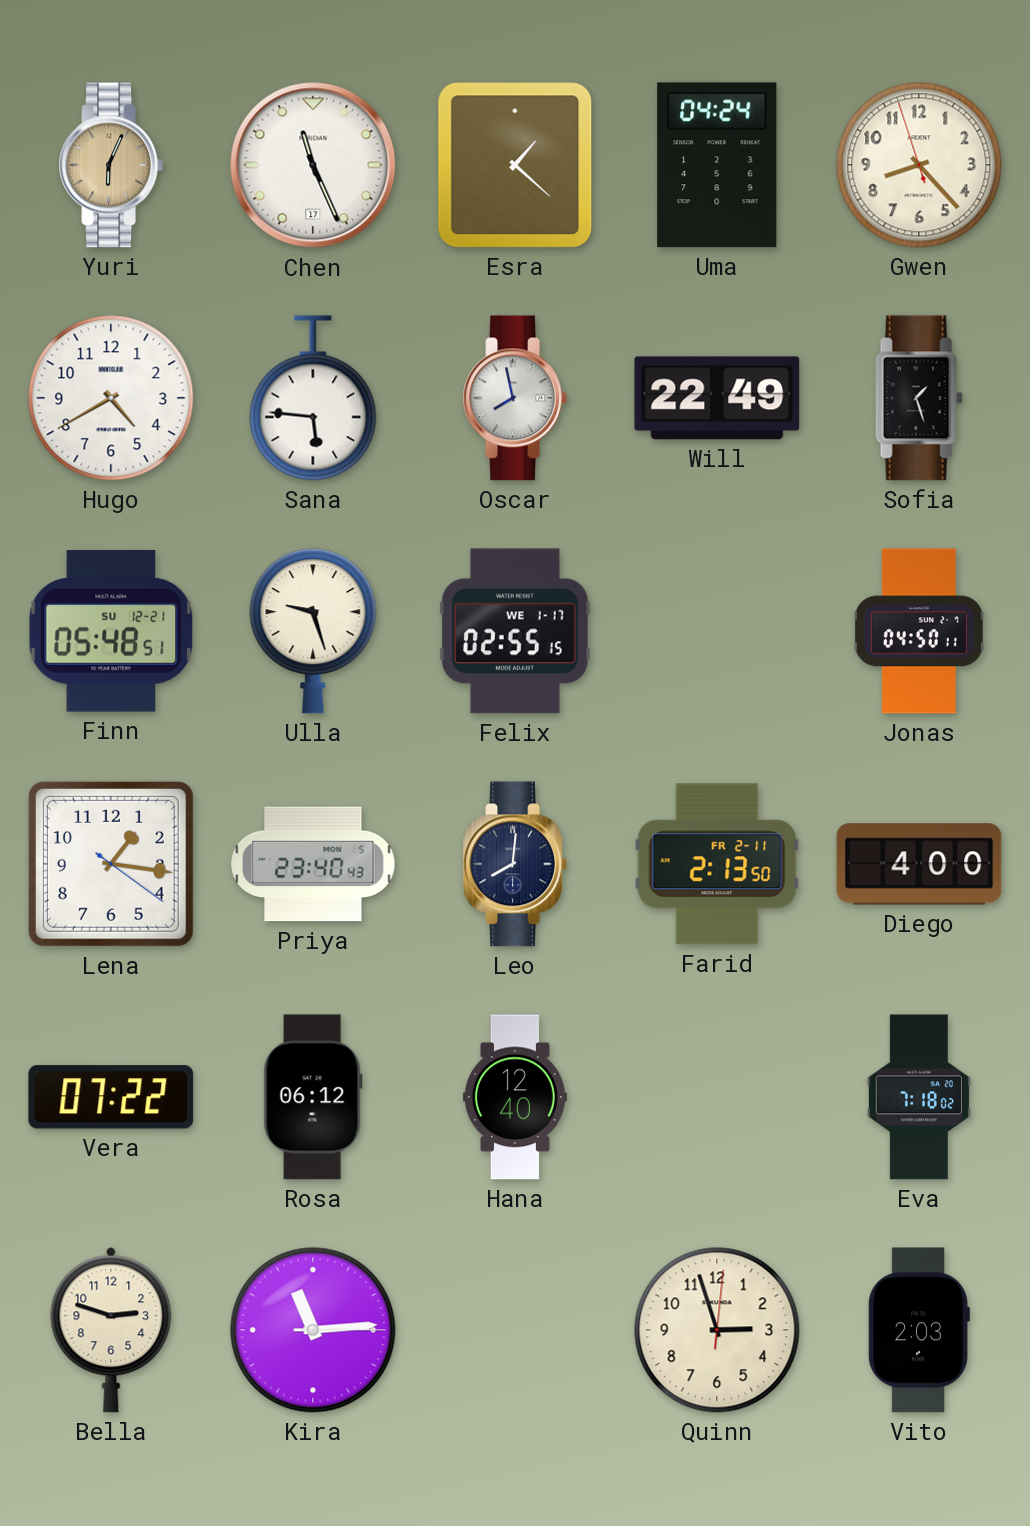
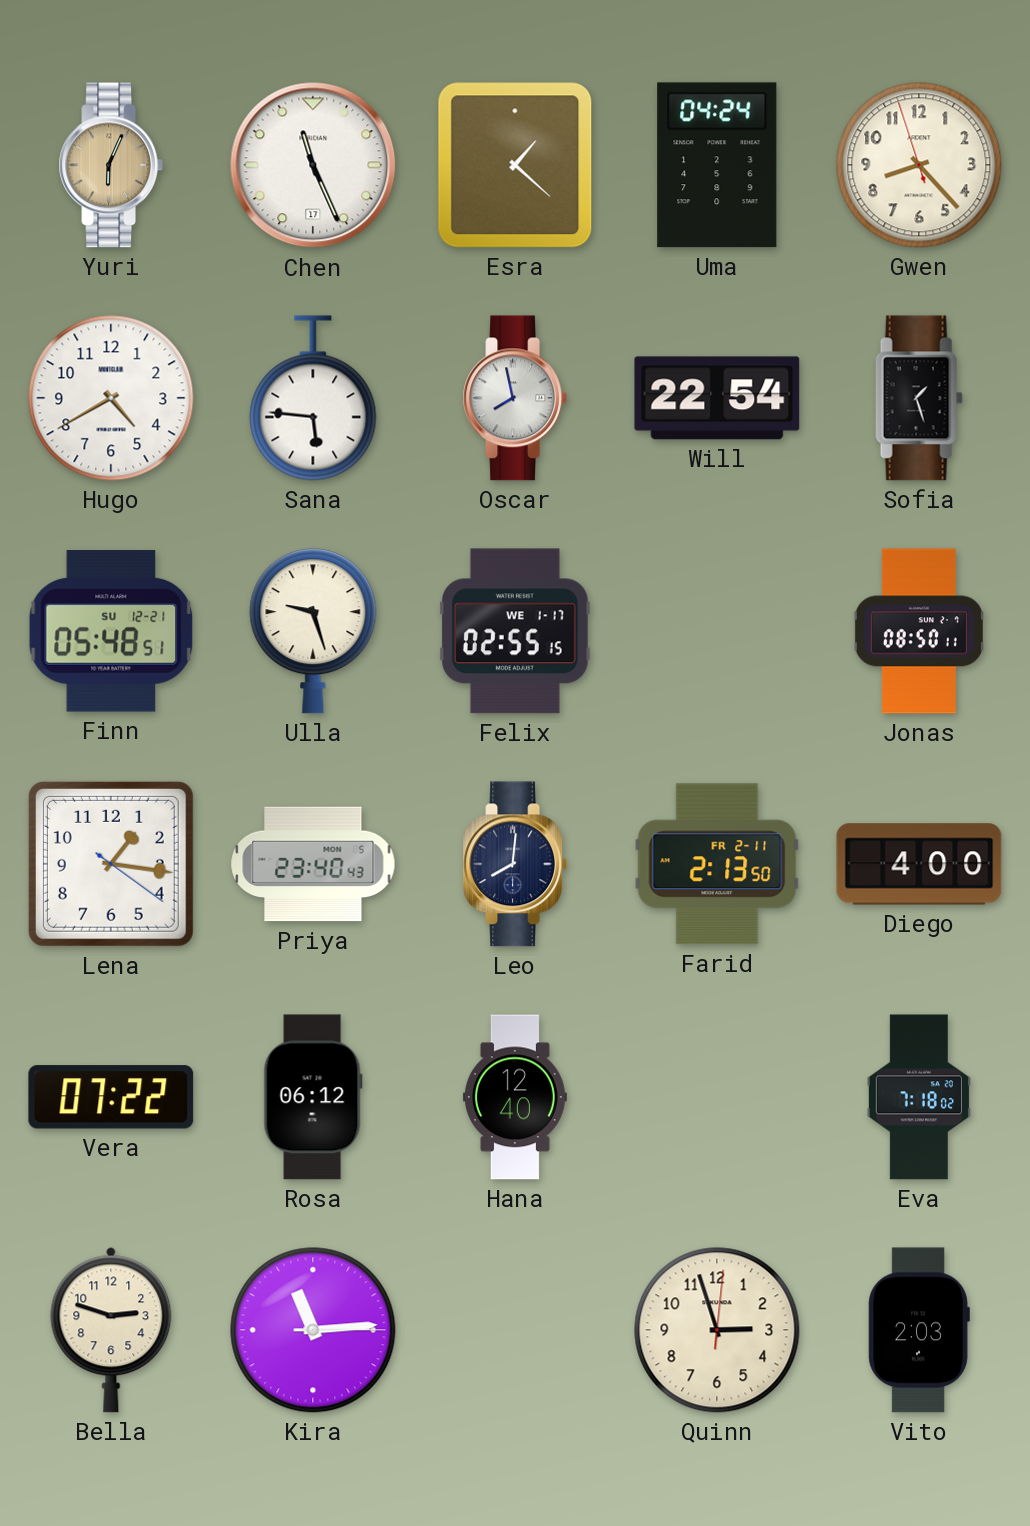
Will: 22:49 -> 22:54 (717, 398)
Jonas: 04:50 -> 08:50 (919, 631)
